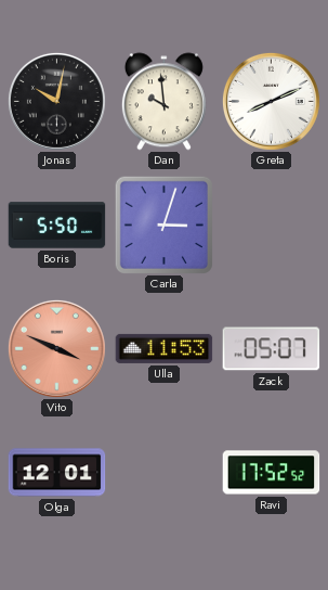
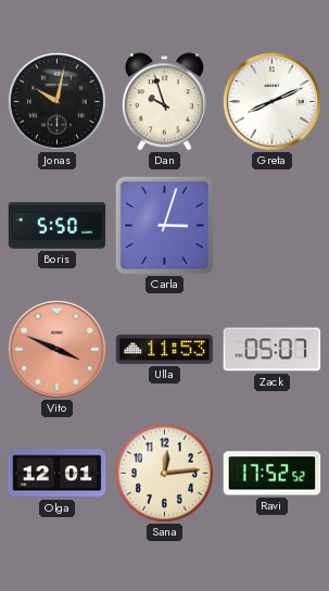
Dan: 9:59 -> 9:57 (164, 102)
Sana: none -> 12:14 (164, 473)
